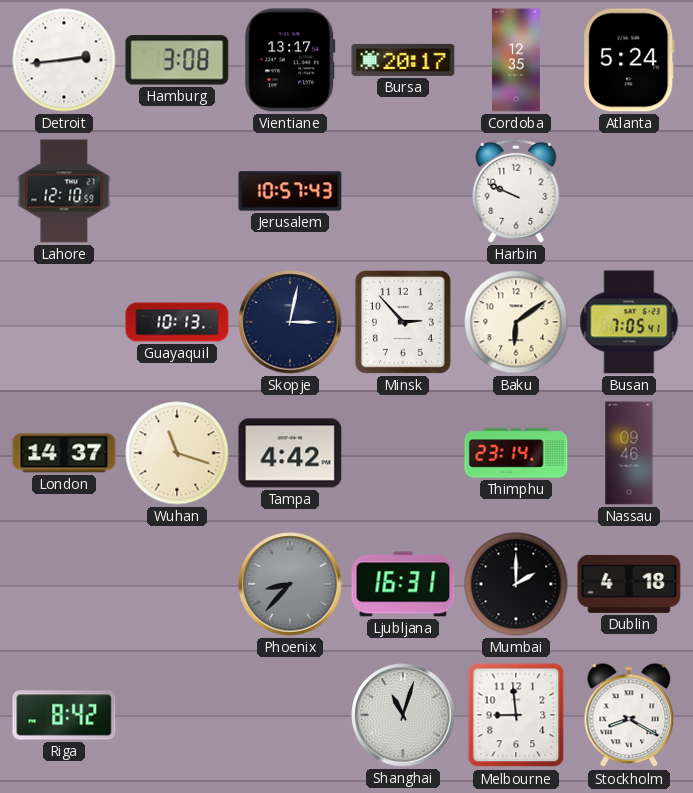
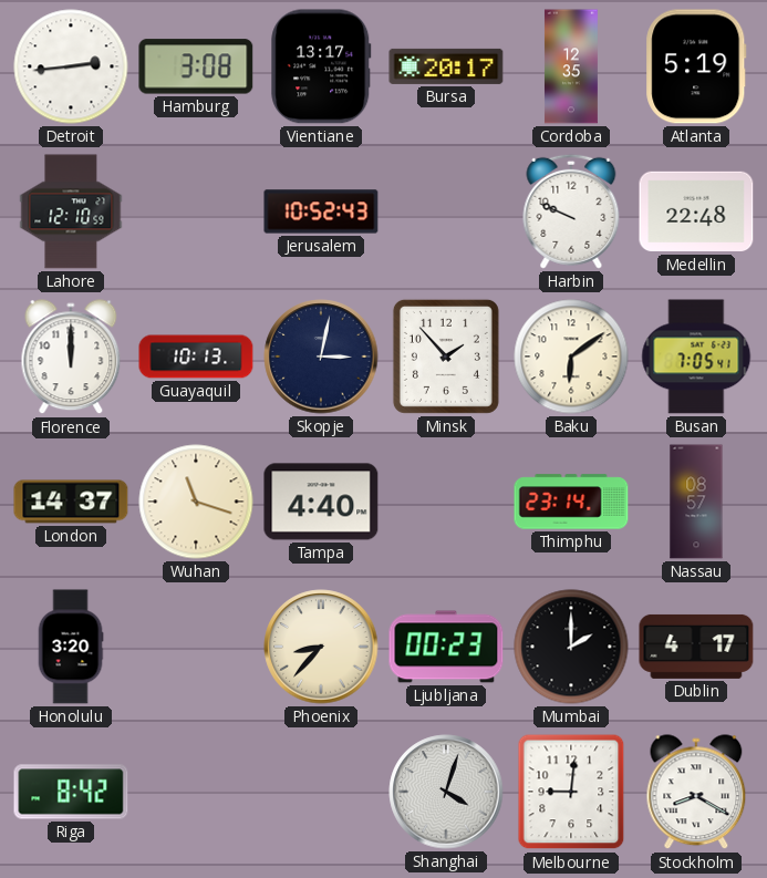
Atlanta: 5:24 -> 5:19 (696, 66)
Jerusalem: 10:57 -> 10:52 (321, 211)
Medellin: none -> 22:48 (696, 211)
Florence: none -> 12:00 (71, 358)
Minsk: 2:53 -> 1:53 (446, 357)
Tampa: 4:42 -> 4:40 (321, 502)
Nassau: 09:46 -> 08:57 (696, 502)
Honolulu: none -> 3:20 (71, 647)
Phoenix dial: grey -> cream (321, 647)
Ljubljana: 16:31 -> 00:23 (446, 647)
Dublin: 4:18 -> 4:17 (696, 647)
Shanghai: 11:03 -> 4:03 (446, 792)
Melbourne: 8:59 -> 9:01 (571, 792)
